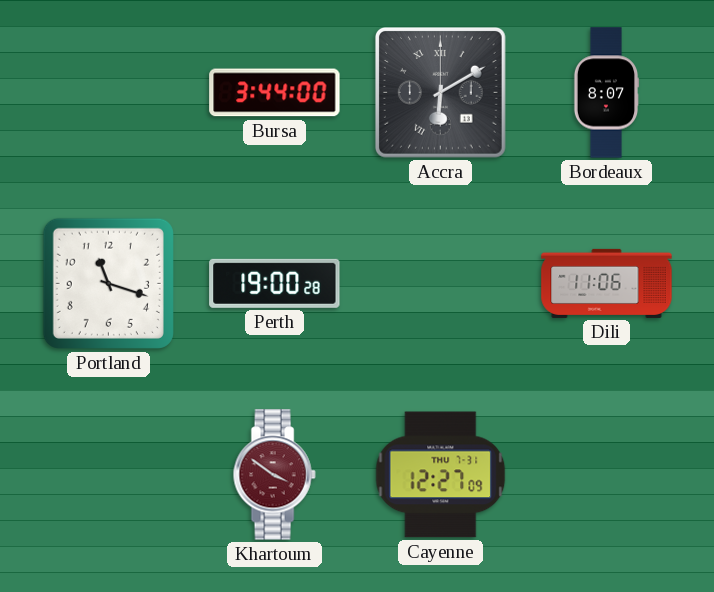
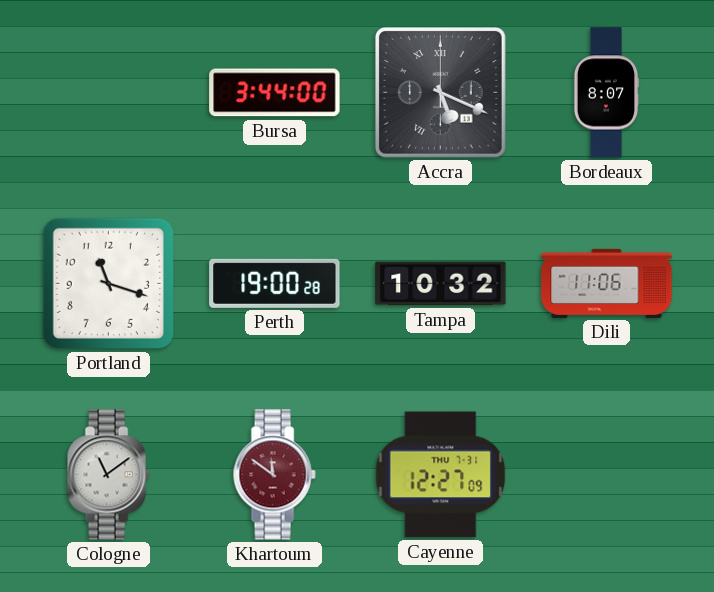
Accra: 6:10 -> 5:19 (440, 92)
Tampa: none -> 10:32 (441, 284)
Cologne: none -> 11:09 (108, 475)
Khartoum: 3:51 -> 11:51 (274, 475)
